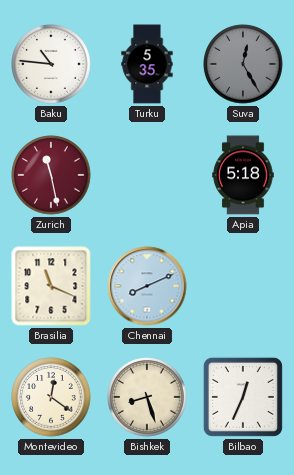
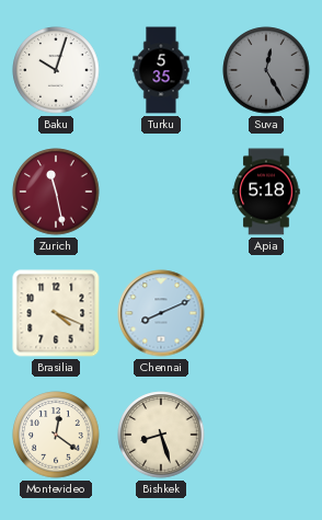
Baku: 10:46 -> 10:03 (56, 70)
Brasilia: 11:19 -> 4:19 (56, 313)
Bilbao: 12:34 -> none (243, 397)
